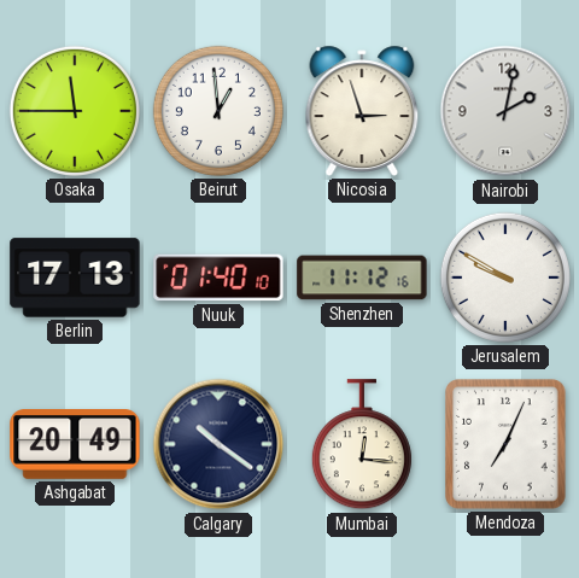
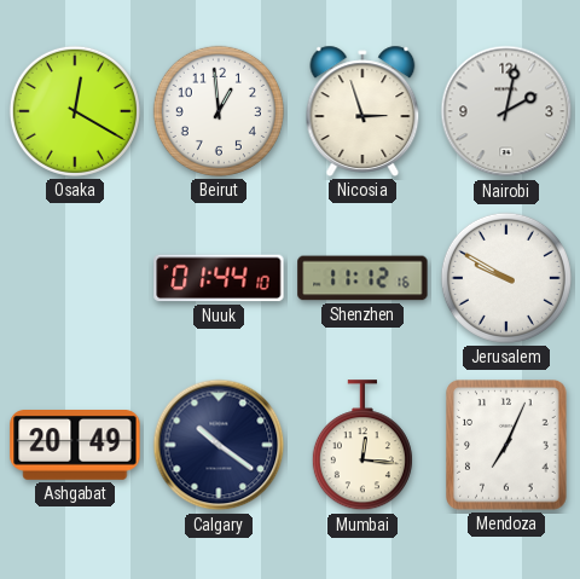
Osaka: 11:45 -> 12:20 (75, 111)
Berlin: 17:13 -> none (75, 278)
Nuuk: 01:40 -> 01:44 (219, 278)
